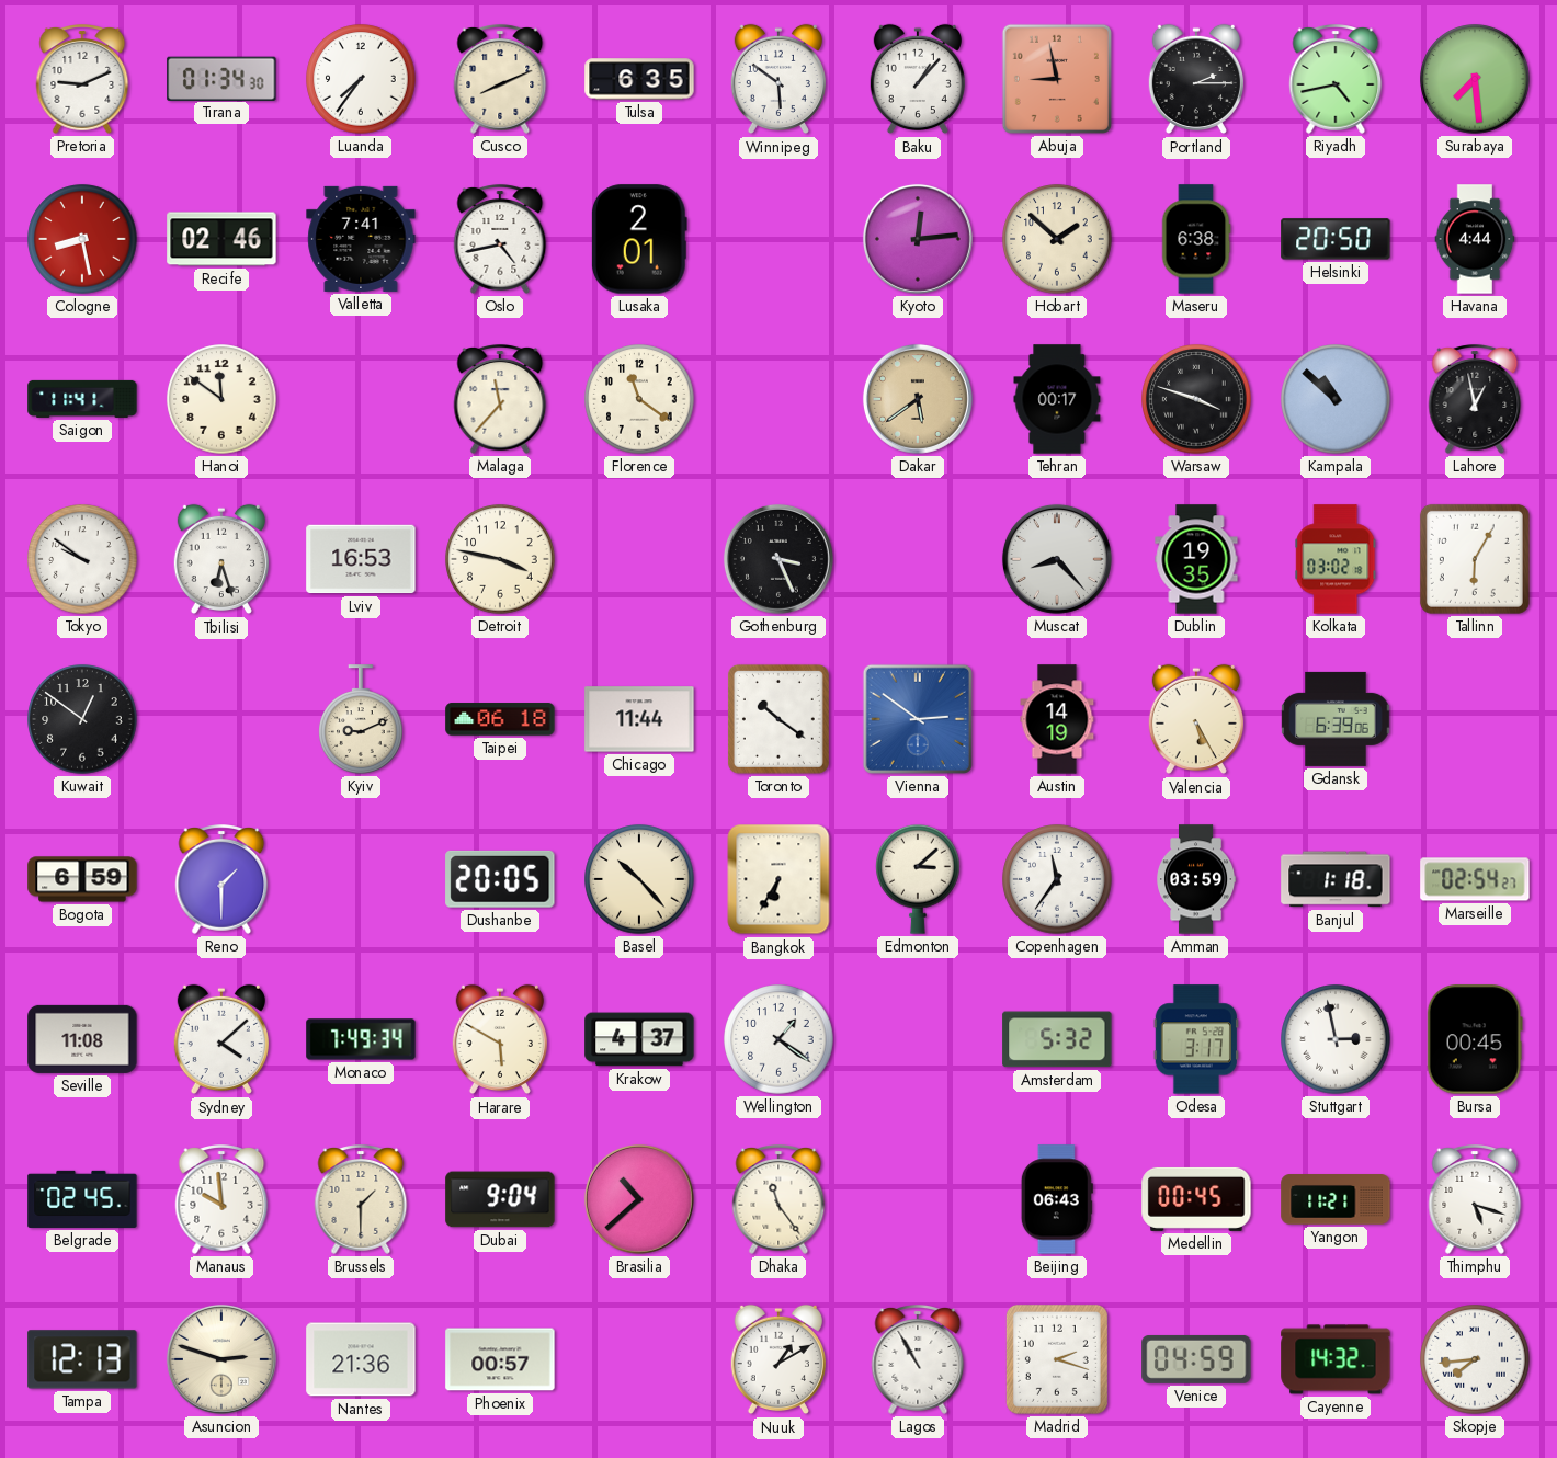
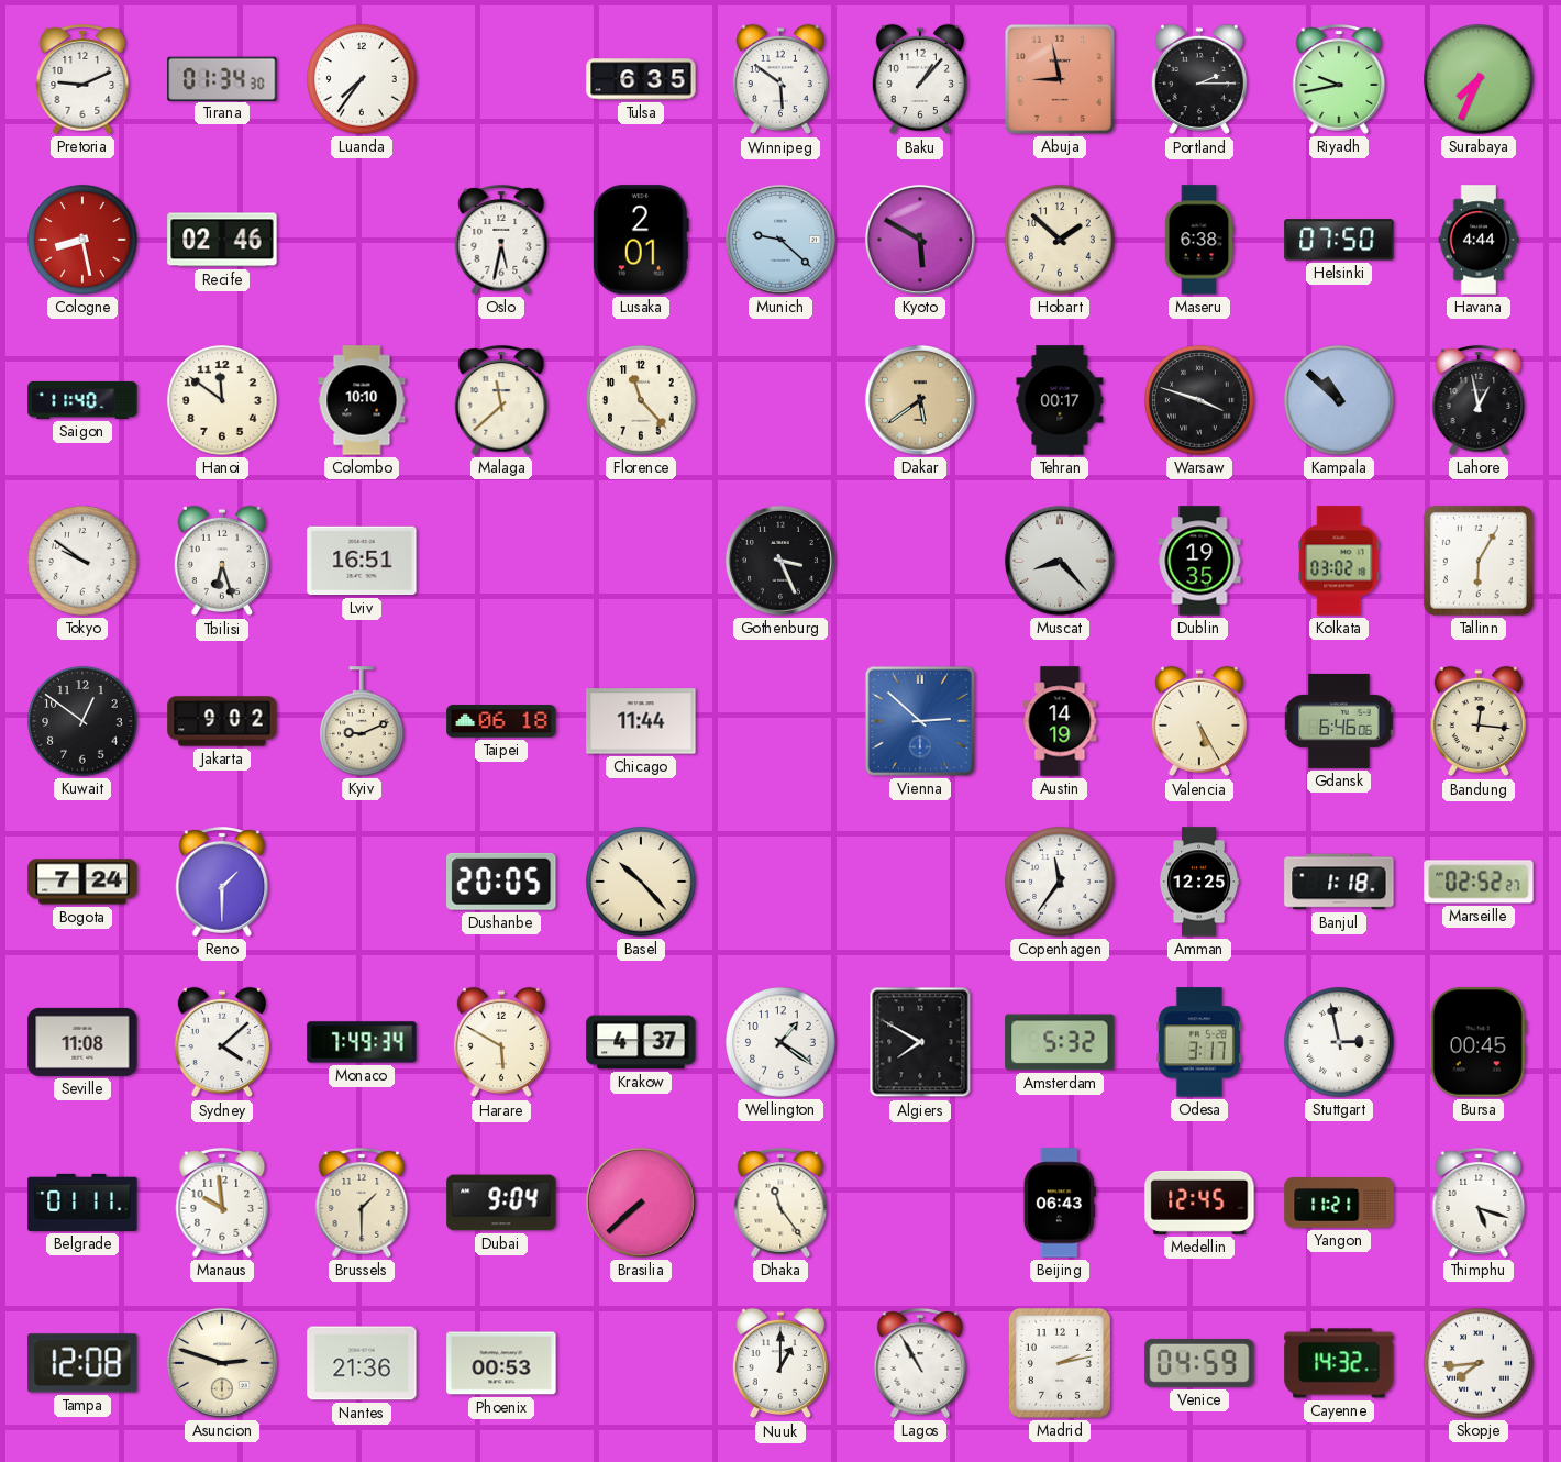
Cusco: 8:11 -> none (500, 79)
Riyadh: 4:43 -> 9:43 (1339, 79)
Surabaya: 7:29 -> 7:34 (1479, 79)
Valletta: 7:41 -> none (361, 239)
Oslo: 4:43 -> 5:32 (501, 240)
Munich: none -> 9:22 (780, 240)
Kyoto: 12:14 -> 5:50 (920, 240)
Helsinki: 20:50 -> 07:50 (1339, 240)
Saigon: 11:41 -> 11:40 (82, 400)
Colombo: none -> 10:10 (362, 400)
Malaga: 11:37 -> 11:38 (501, 400)
Florence: 11:21 -> 11:23 (641, 400)
Lviv: 16:53 -> 16:51 (362, 561)
Detroit: 3:47 -> none (500, 559)
Jakarta: none -> 9:02 (222, 721)
Toronto: 10:21 -> none (778, 719)
Vienna: 2:51 -> 2:52 (920, 721)
Gdansk: 6:39 -> 6:46 (1339, 721)
Bandung: none -> 12:16 (1479, 721)
Bogota: 6:59 -> 7:24 (82, 882)
Bangkok: 6:35 -> none (778, 879)
Edmonton: 3:08 -> none (918, 879)
Amman: 03:59 -> 12:25 (1200, 882)
Marseille: 02:54 -> 02:52 (1479, 882)
Algiers: none -> 7:50 (920, 1042)
Belgrade: 02:45 -> 01:11 (82, 1203)
Brasilia: 10:38 -> 7:38 (641, 1203)
Medellin: 00:45 -> 12:45 (1199, 1203)
Tampa: 12:13 -> 12:08 (82, 1363)
Phoenix: 00:57 -> 00:53 (501, 1363)
Nuuk: 1:10 -> 1:00 (780, 1363)
Madrid: 2:18 -> 2:13 (1060, 1363)
